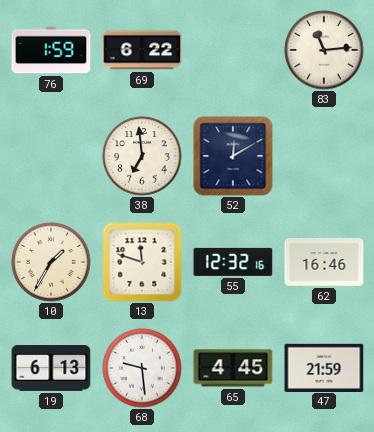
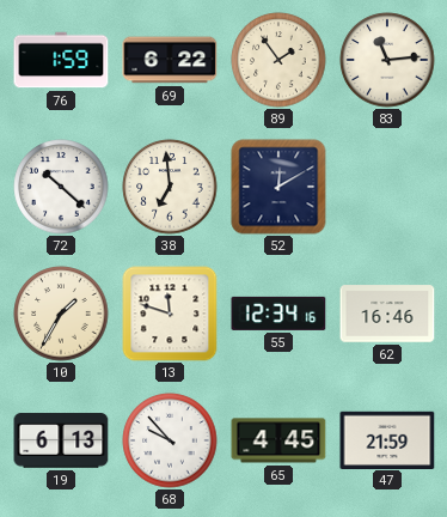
89: none -> 1:54 (278, 60)
72: none -> 10:22 (61, 187)
55: 12:32 -> 12:34 (278, 314)
68: 9:29 -> 9:53 (170, 440)
